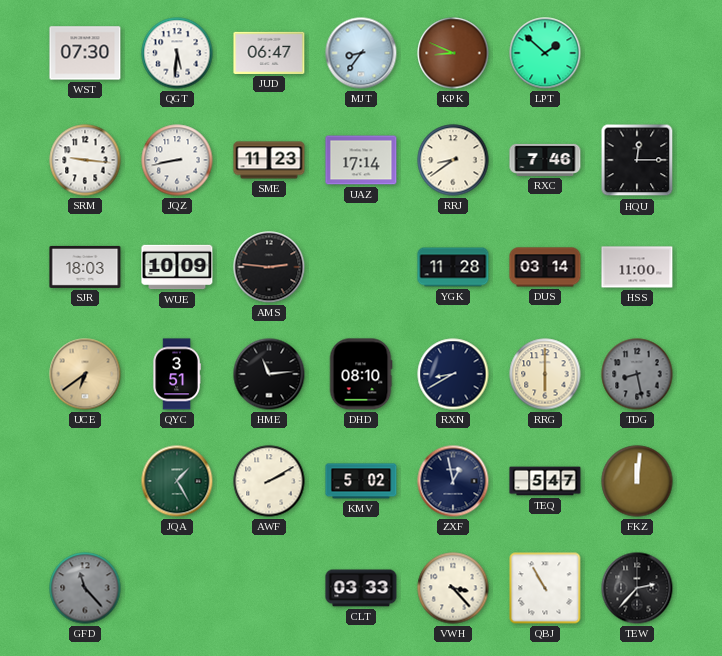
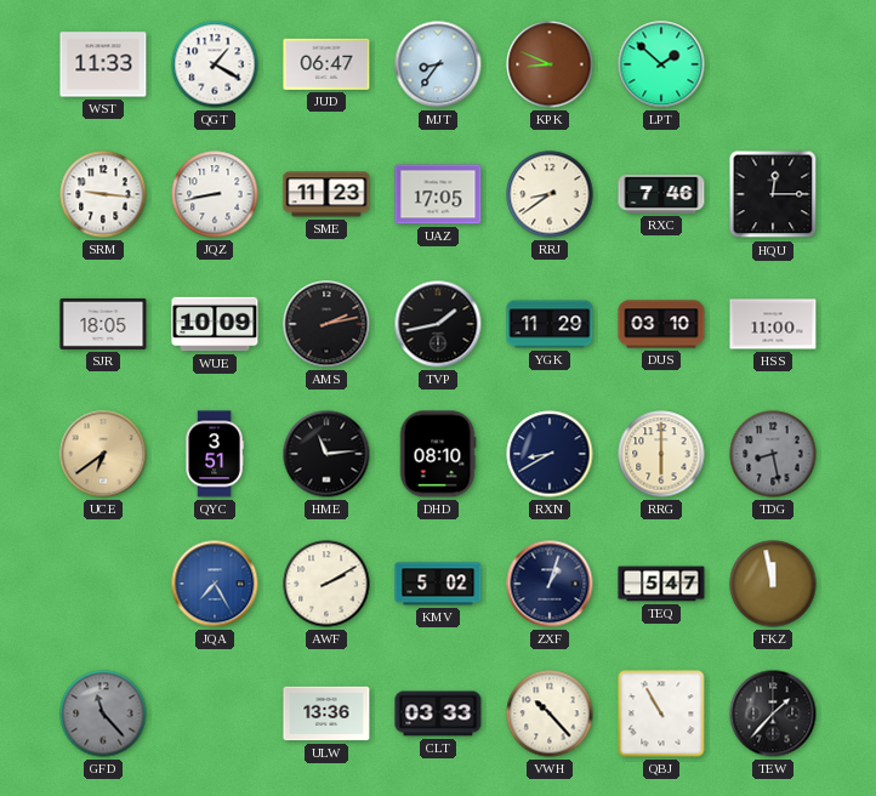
WST: 07:30 -> 11:33 (103, 64)
QGT: 5:31 -> 1:20 (215, 64)
UAZ: 17:14 -> 17:05 (438, 194)
SJR: 18:03 -> 18:05 (103, 324)
AMS: 2:46 -> 2:13 (326, 324)
TVP: none -> 1:43 (438, 324)
YGK: 11:28 -> 11:29 (550, 324)
DUS: 03:14 -> 03:10 (661, 324)
JQA: 1:25 -> 7:25 (215, 584)
JQA dial: green -> blue (215, 584)
ZXF: 12:58 -> 1:03 (550, 584)
FKZ: 12:01 -> 11:58 (773, 584)
ULW: none -> 13:36 (326, 713)
VWH: 3:23 -> 10:23 (550, 713)
TEW: 2:37 -> 1:37 (773, 713)
